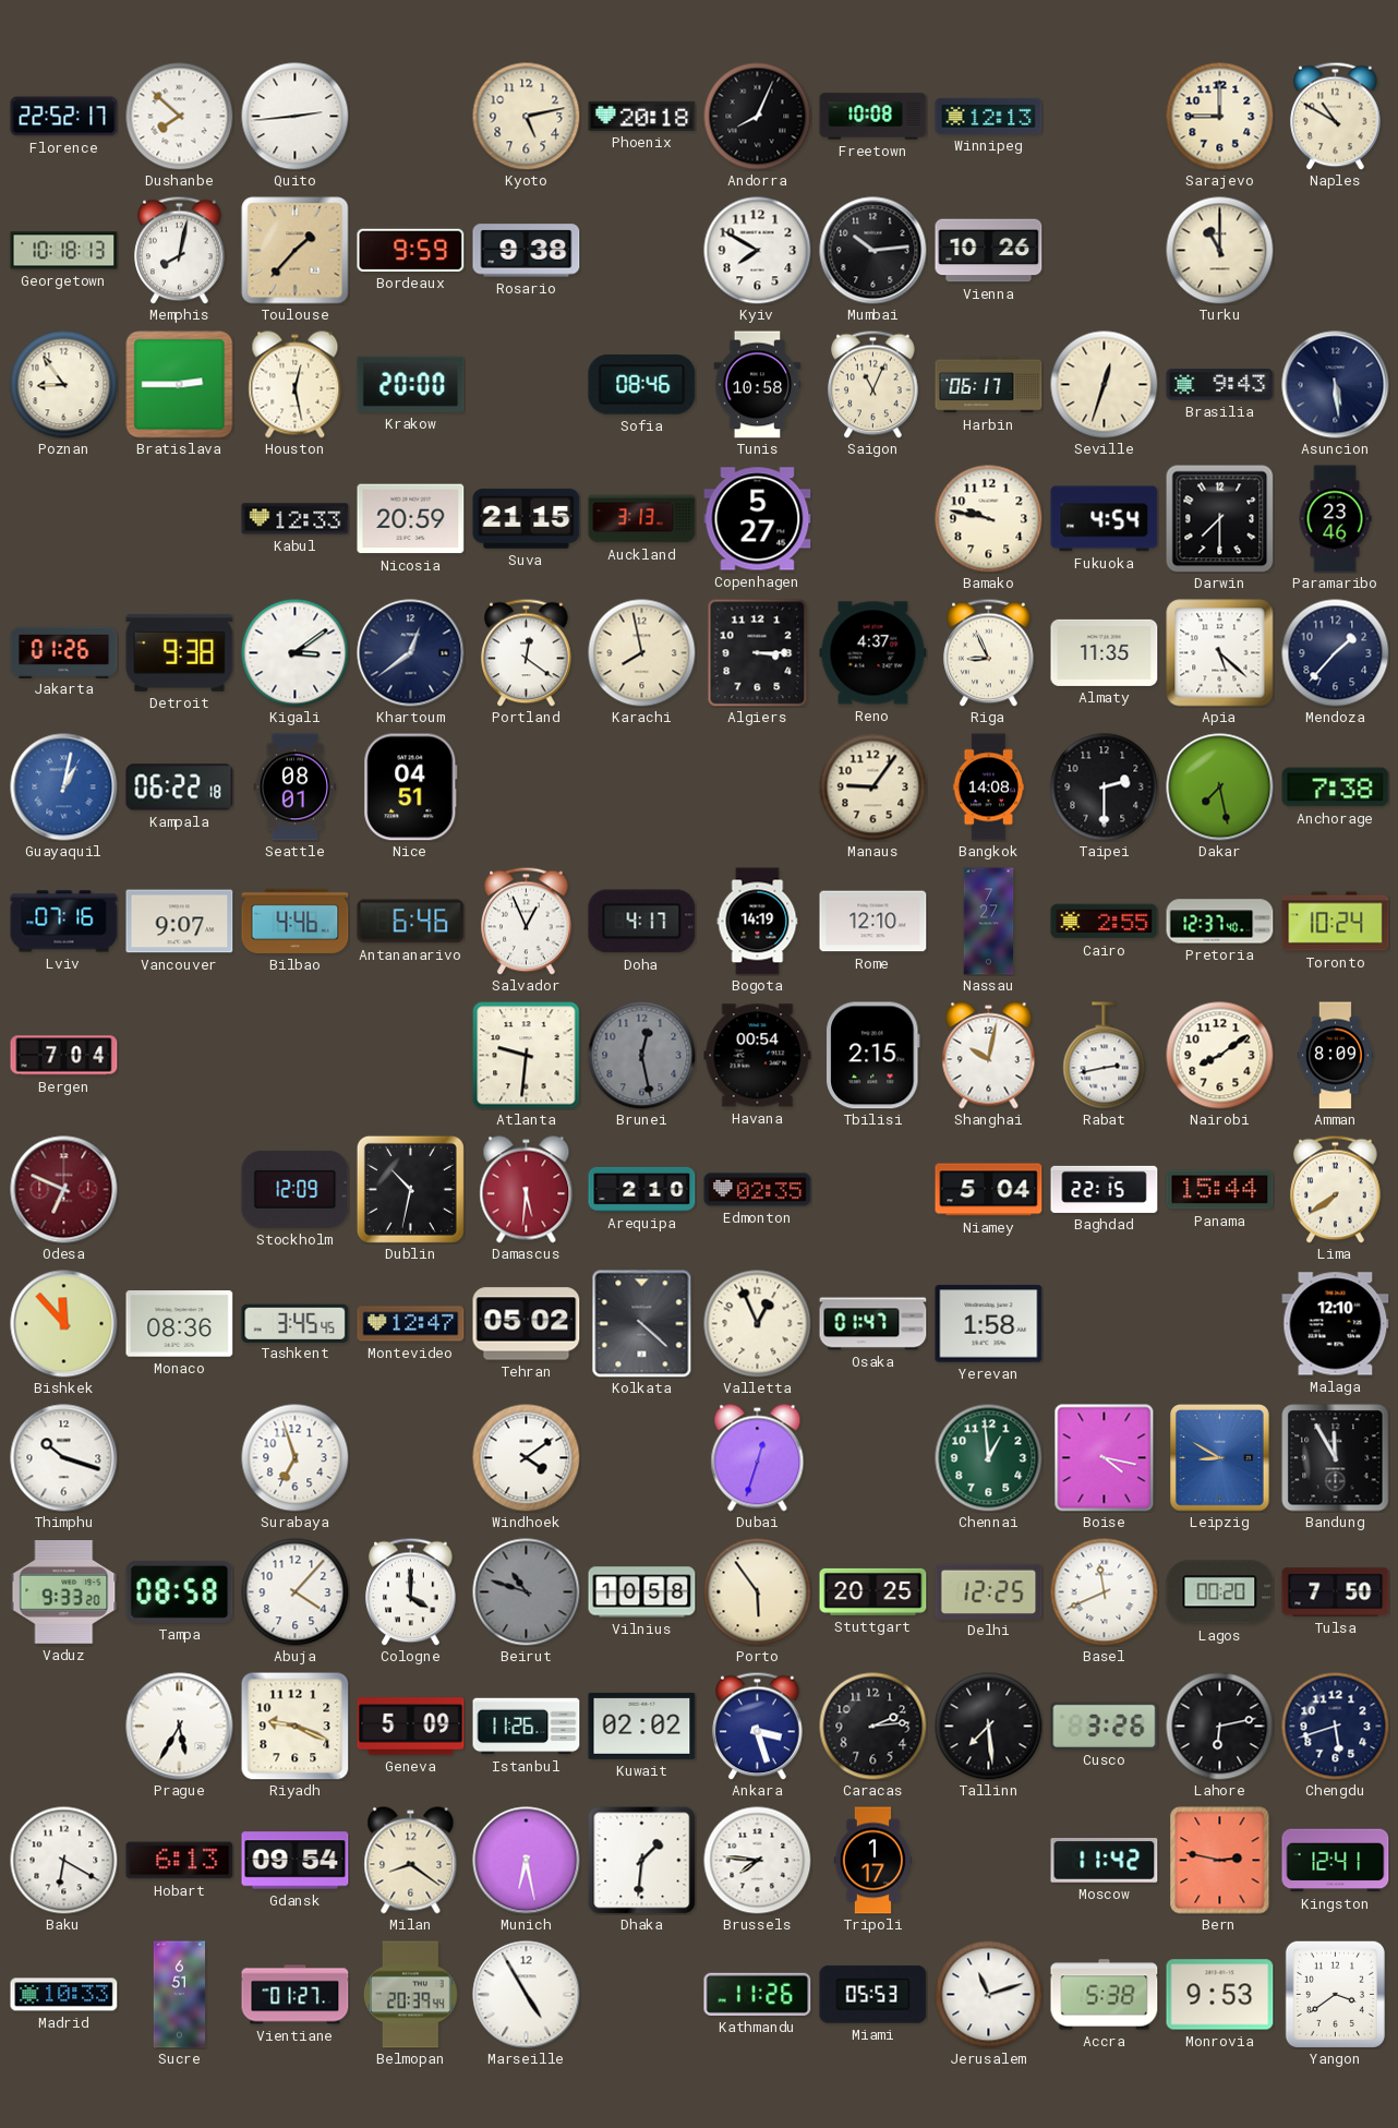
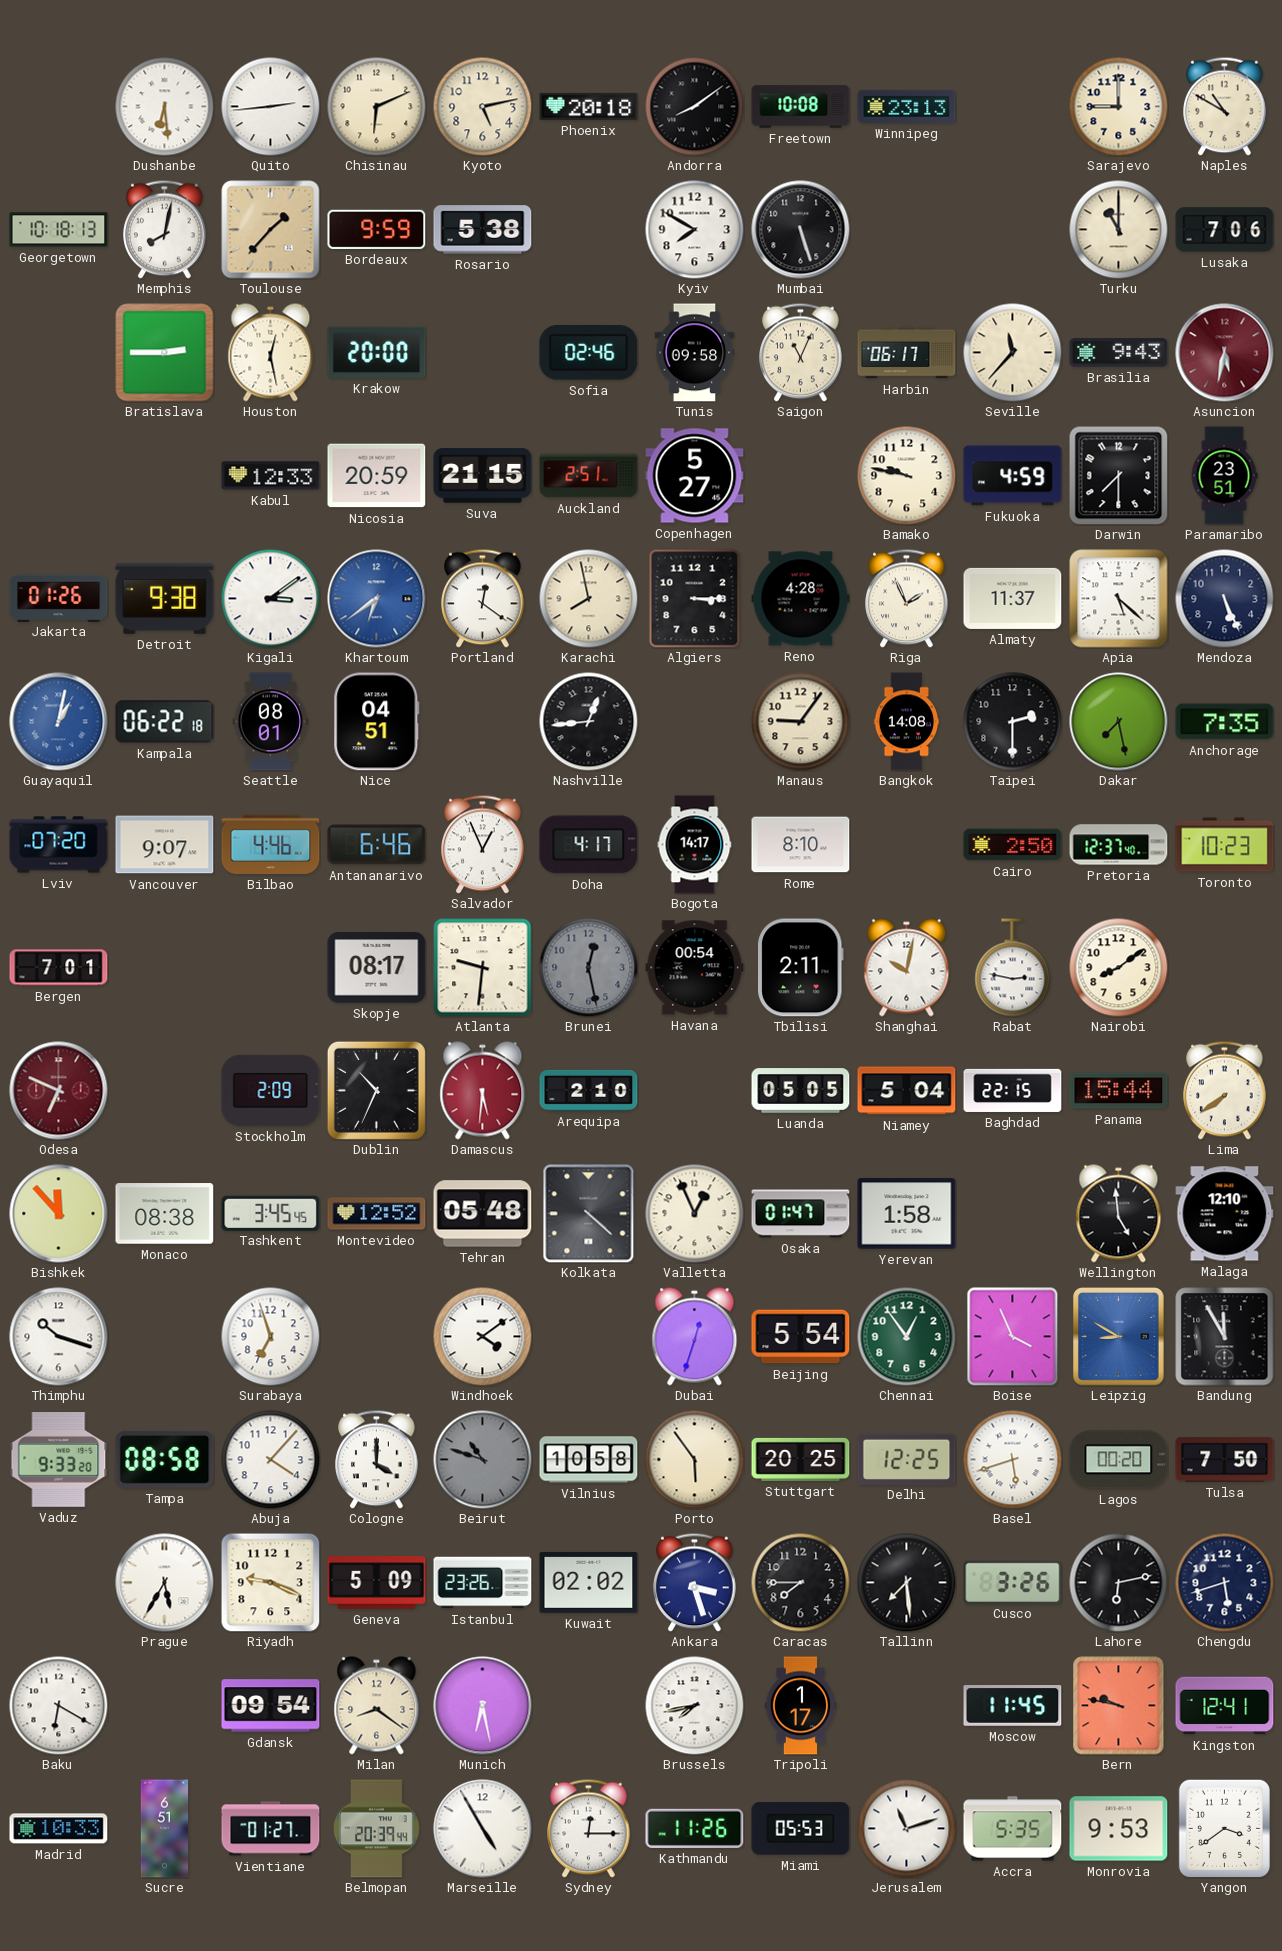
Florence: 22:52 -> none (64, 117)
Dushanbe: 7:52 -> 6:29 (165, 107)
Chisinau: none -> 6:11 (377, 107)
Andorra: 8:04 -> 8:09 (695, 107)
Winnipeg: 12:13 -> 23:13 (907, 106)
Rosario: 9:38 -> 5:38 (483, 230)
Mumbai: 10:14 -> 5:27 (801, 230)
Vienna: 10:26 -> none (989, 251)
Lusaka: none -> 7:06 (1225, 230)
Poznan: 8:54 -> none (64, 385)
Sofia: 08:46 -> 02:46 (589, 353)
Tunis: 10:58 -> 09:58 (695, 353)
Seville: 12:33 -> 11:37 (1013, 353)
Asuncion: 5:29 -> 5:32 (1225, 353)
Asuncion dial: navy -> burgundy (1225, 353)
Auckland: 3:13 -> 2:51 (589, 476)
Fukuoka: 4:54 -> 4:59 (1013, 476)
Paramaribo: 23:46 -> 23:51 (1224, 476)
Khartoum: 12:39 -> 6:39 (377, 599)
Khartoum dial: navy -> blue (377, 599)
Reno: 4:37 -> 4:28 (801, 599)
Riga: 8:56 -> 1:56 (907, 598)
Almaty: 11:35 -> 11:37 (1013, 598)
Mendoza: 1:37 -> 5:26 (1225, 599)
Nashville: none -> 12:44 (589, 722)
Anchorage: 7:38 -> 7:35 (1225, 722)
Lviv: 07:16 -> 07:20 (59, 845)
Bogota: 14:19 -> 14:17 (695, 845)
Rome: 12:10 -> 8:10 (801, 845)
Nassau: 7:27 -> none (989, 922)
Cairo: 2:55 -> 2:50 (1013, 845)
Toronto: 10:24 -> 10:23 (1225, 845)
Bergen: 7:04 -> 7:01 (59, 968)
Skopje: none -> 08:17 (377, 968)
Tbilisi: 2:15 -> 2:11 (801, 968)
Rabat: 2:43 -> 2:47 (1013, 968)
Amman: 8:09 -> none (1335, 1056)
Stockholm: 12:09 -> 2:09 (271, 1090)
Dublin: 10:32 -> 10:34 (376, 1090)
Edmonton: 02:35 -> none (758, 1190)
Luanda: none -> 05:05 (801, 1091)
Monaco: 08:36 -> 08:38 (165, 1214)
Montevideo: 12:47 -> 12:52 (377, 1214)
Tehran: 05:02 -> 05:48 (483, 1214)
Wellington: none -> 4:59 (1119, 1214)
Beijing: none -> 5:54 (801, 1337)
Chennai: 12:59 -> 12:54 (907, 1337)
Boise: 4:17 -> 3:56 (1013, 1337)
Basel: 11:41 -> 5:42 (1013, 1460)
Istanbul: 11:26 -> 23:26 (483, 1583)
Caracas: 2:14 -> 7:45 (801, 1583)
Hobart: 6:13 -> none (180, 1861)
Dhaka: 1:31 -> none (641, 1860)
Brussels: 7:46 -> 7:43 (695, 1706)
Moscow: 11:42 -> 11:45 (1013, 1706)
Bern: 2:47 -> 9:47 (1119, 1706)
Sydney: none -> 12:15 (589, 1828)
Accra: 5:38 -> 5:35 (1013, 1829)
